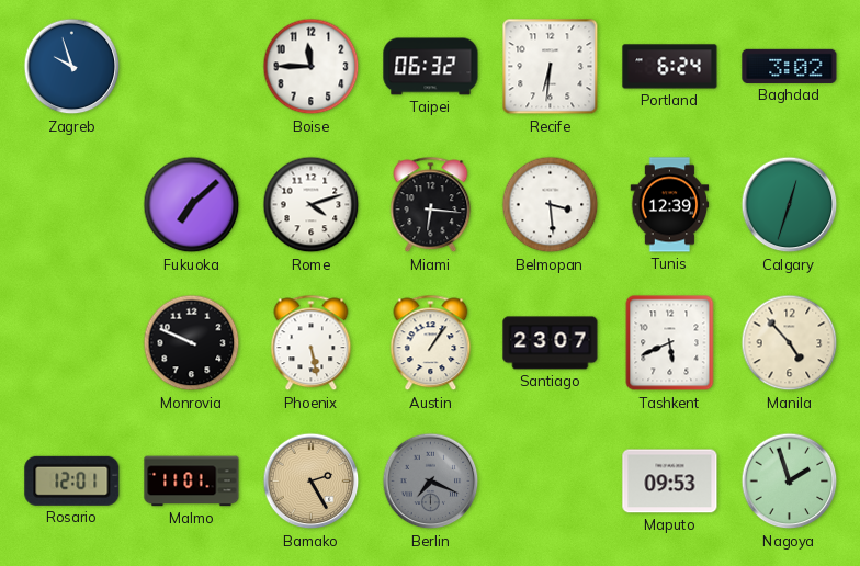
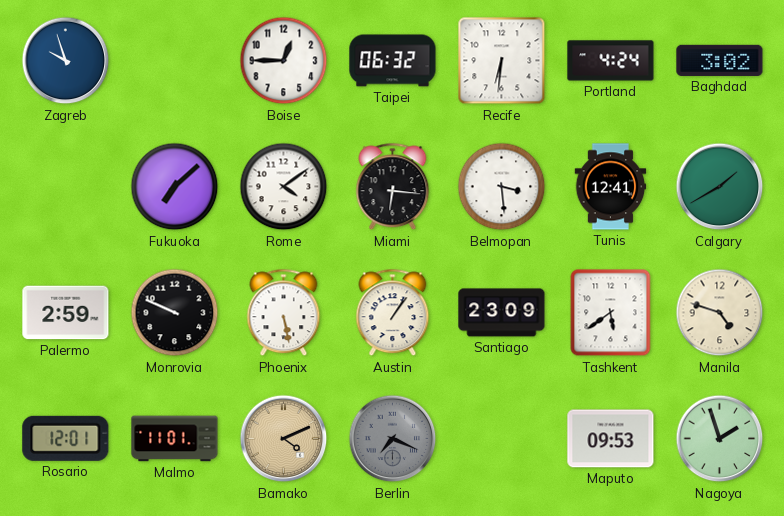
Boise: 11:45 -> 12:45 (284, 61)
Portland: 6:24 -> 4:24 (611, 61)
Rome: 4:12 -> 4:09 (284, 187)
Tunis: 12:39 -> 12:41 (611, 187)
Calgary: 12:33 -> 1:40 (720, 187)
Palermo: none -> 2:59 (66, 313)
Santiago: 23:07 -> 23:09 (502, 313)
Tashkent: 5:41 -> 5:39 (611, 313)
Manila: 4:53 -> 4:48 (720, 313)
Bamako: 2:25 -> 4:11 (284, 439)
